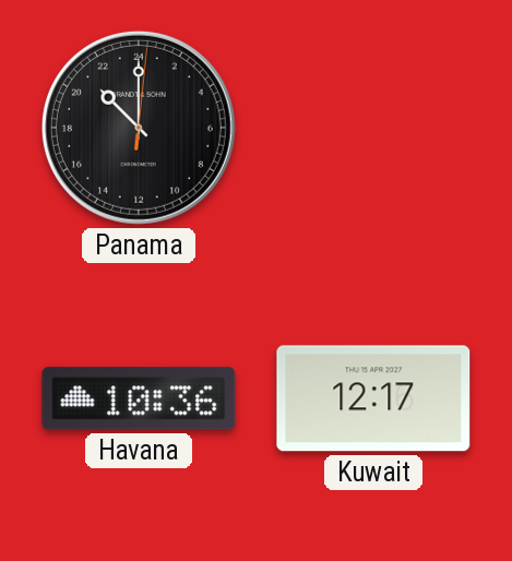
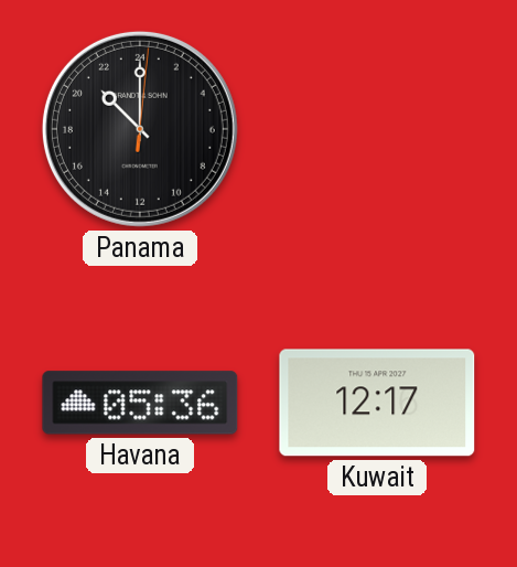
Havana: 10:36 -> 05:36 (140, 403)
